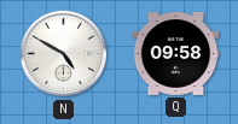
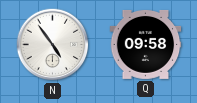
N: 4:50 -> 4:54 (53, 45)
